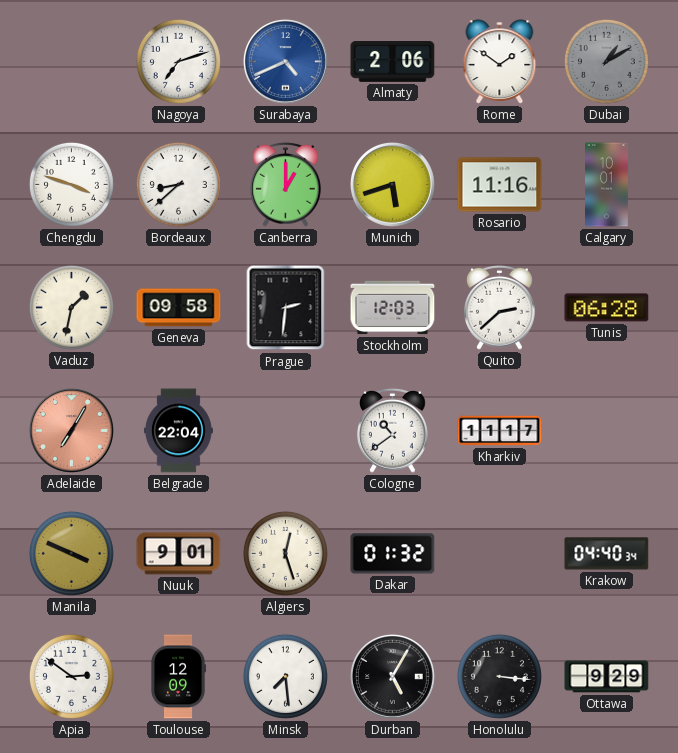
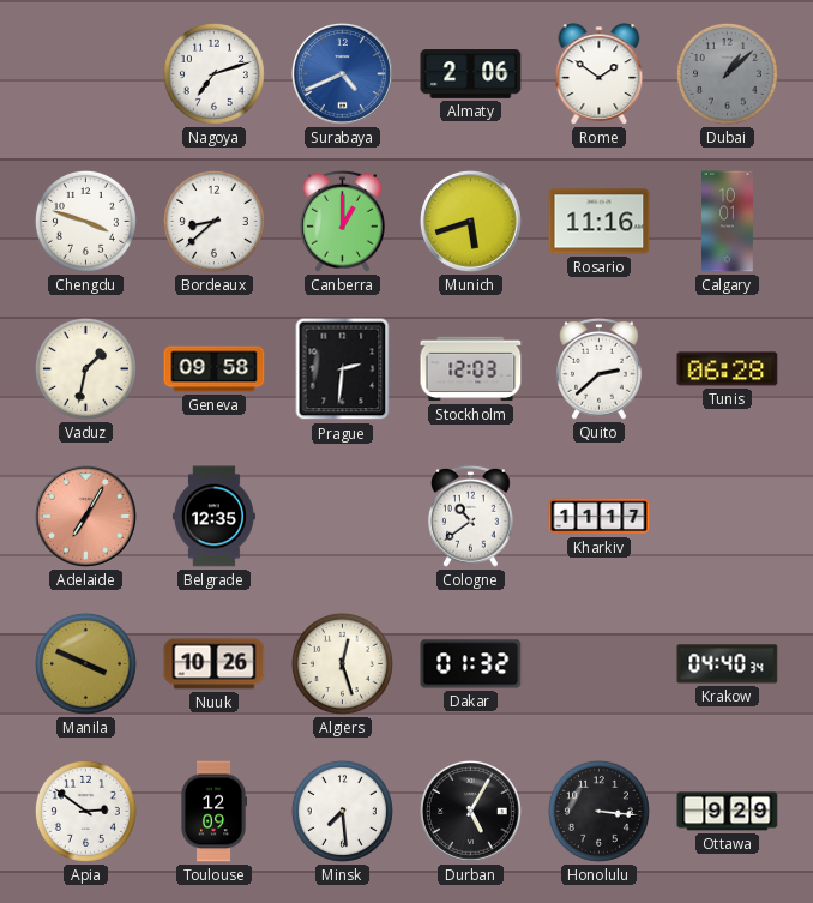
Dubai: 1:10 -> 1:08 (727, 73)
Belgrade: 22:04 -> 12:35 (213, 517)
Nuuk: 9:01 -> 10:26 (215, 664)
